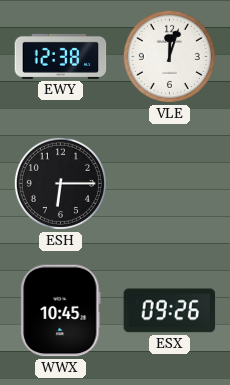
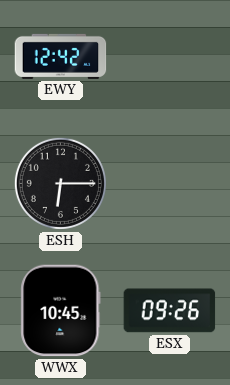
EWY: 12:38 -> 12:42 (61, 56)
VLE: 12:03 -> none (169, 56)
